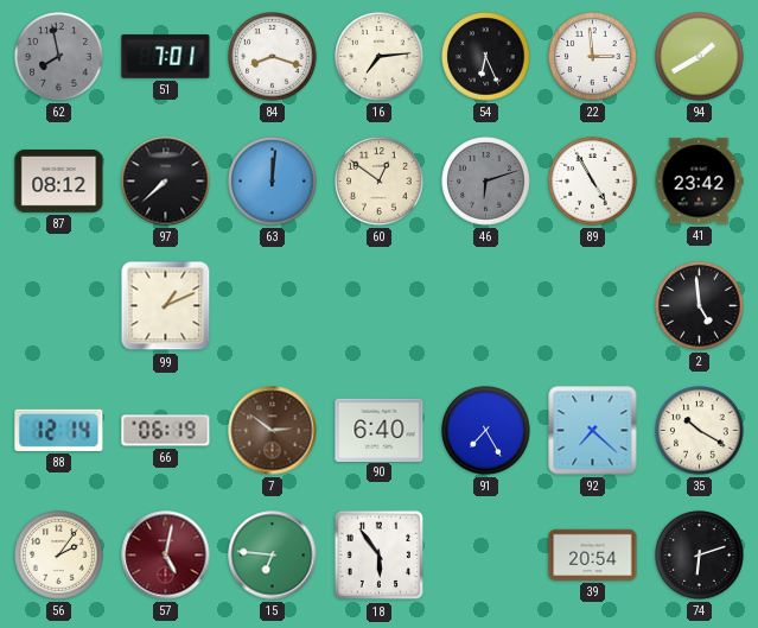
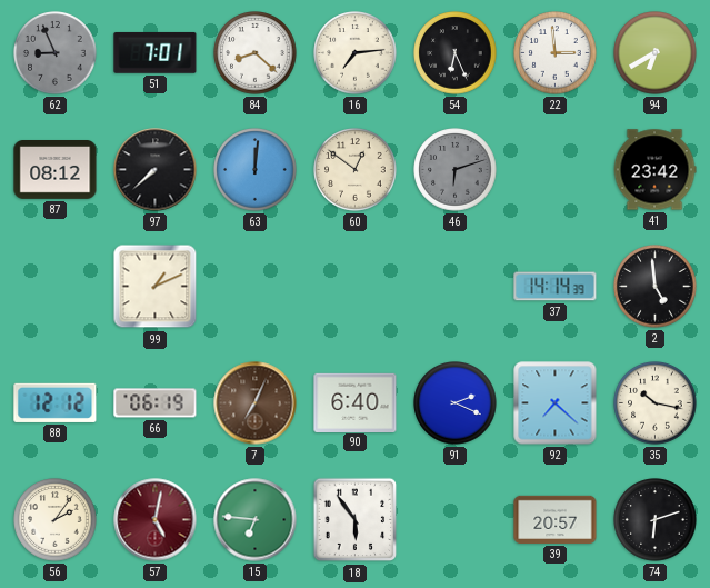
62: 7:58 -> 8:56 (56, 53)
84: 8:18 -> 8:22 (256, 53)
94: 1:40 -> 6:40 (656, 53)
89: 4:55 -> none (593, 182)
37: none -> 14:14 (556, 287)
88: 12:14 -> 12:12 (56, 402)
7: 2:51 -> 7:04 (256, 403)
91: 7:25 -> 2:19 (456, 403)
35: 10:20 -> 10:17 (656, 403)
39: 20:54 -> 20:57 (556, 519)
